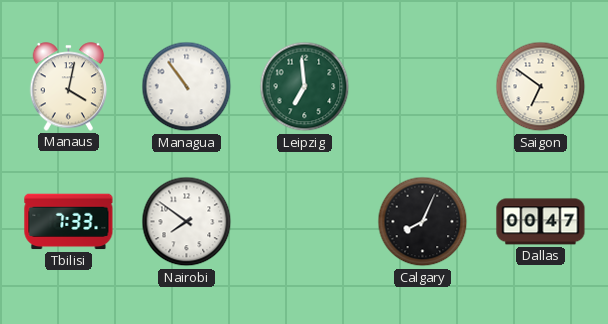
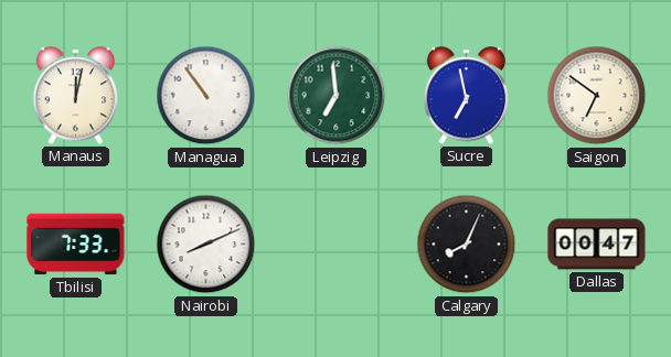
Manaus: 4:02 -> 12:02 (76, 96)
Sucre: none -> 6:58 (467, 96)
Nairobi: 7:51 -> 8:11 (206, 245)
